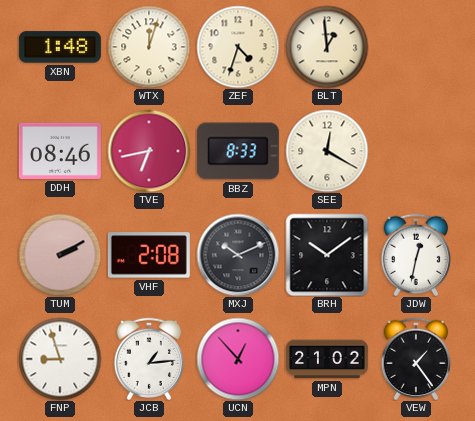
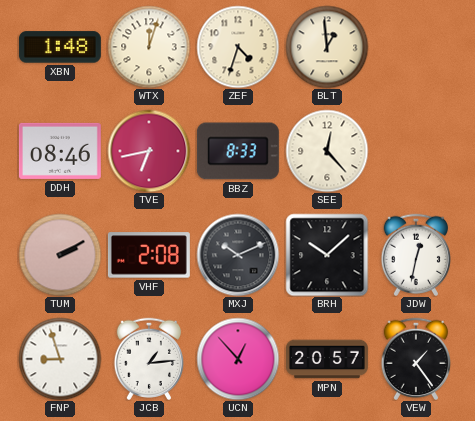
SEE: 12:20 -> 12:23 (327, 151)
BRH: 10:09 -> 10:08 (327, 255)
MPN: 21:02 -> 20:57 (327, 359)
